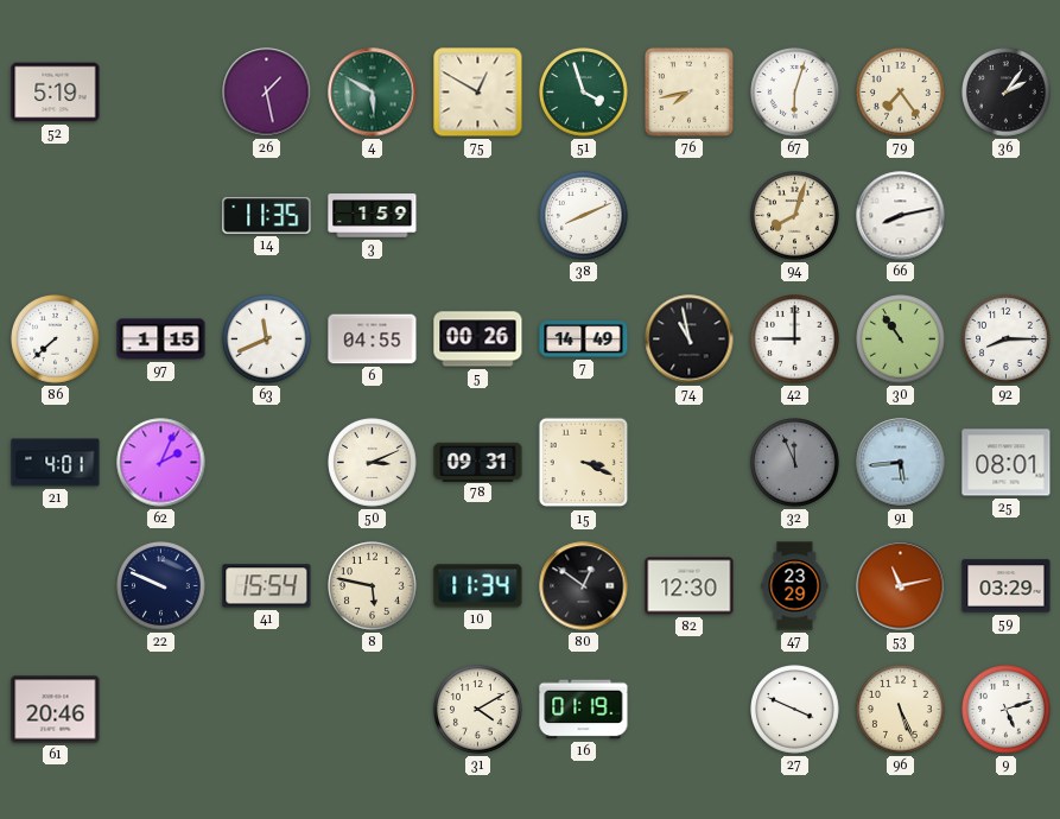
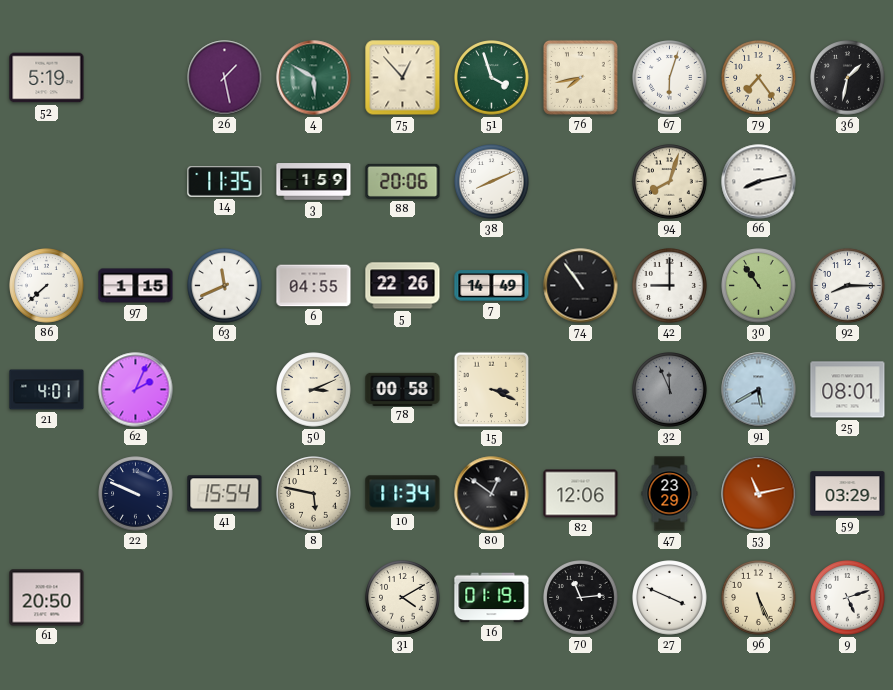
75: 12:50 -> 12:53 (403, 78)
36: 2:06 -> 1:32 (848, 78)
88: none -> 20:06 (403, 181)
5: 00:26 -> 22:26 (403, 286)
74: 10:58 -> 10:54 (581, 286)
78: 09:31 -> 00:58 (403, 389)
91: 5:44 -> 5:40 (759, 390)
82: 12:30 -> 12:06 (581, 494)
61: 20:46 -> 20:50 (47, 598)
70: none -> 11:14 (581, 598)
